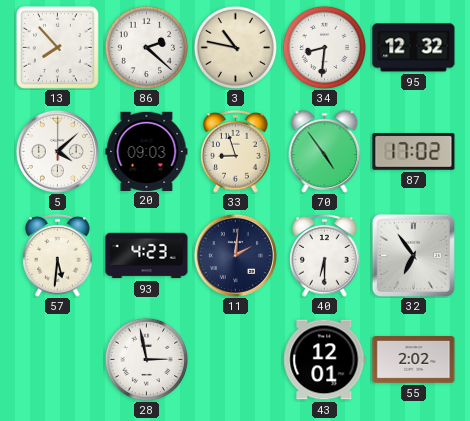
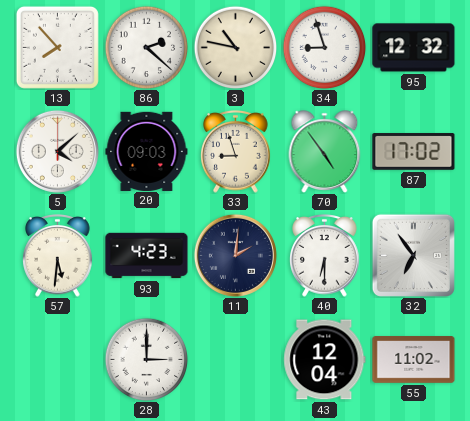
34: 8:31 -> 8:57 (324, 47)
28: 2:58 -> 3:00 (146, 359)
43: 12:01 -> 12:04 (325, 360)
55: 2:02 -> 11:02 (414, 360)
